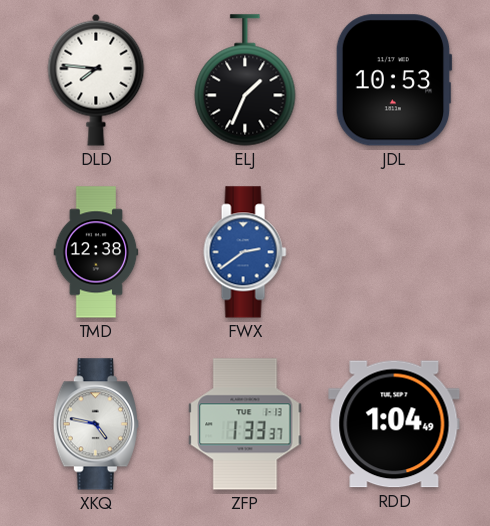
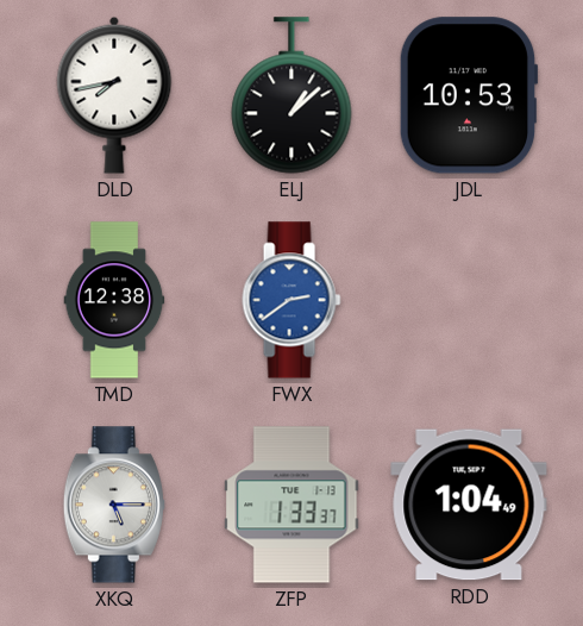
DLD: 7:46 -> 7:43 (114, 95)
ELJ: 1:34 -> 1:08 (291, 95)
XKQ: 4:47 -> 5:15 (114, 505)
